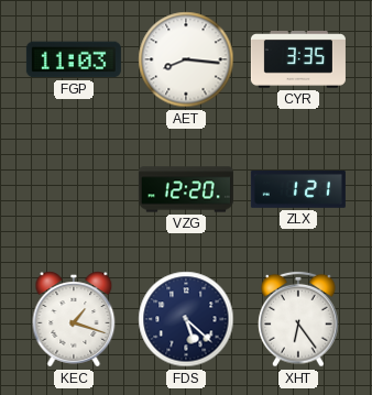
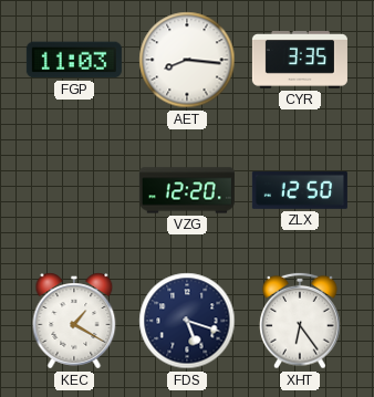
ZLX: 1:21 -> 12:50 (300, 190)
KEC: 1:18 -> 1:20 (74, 321)
FDS: 5:22 -> 5:18 (187, 321)
